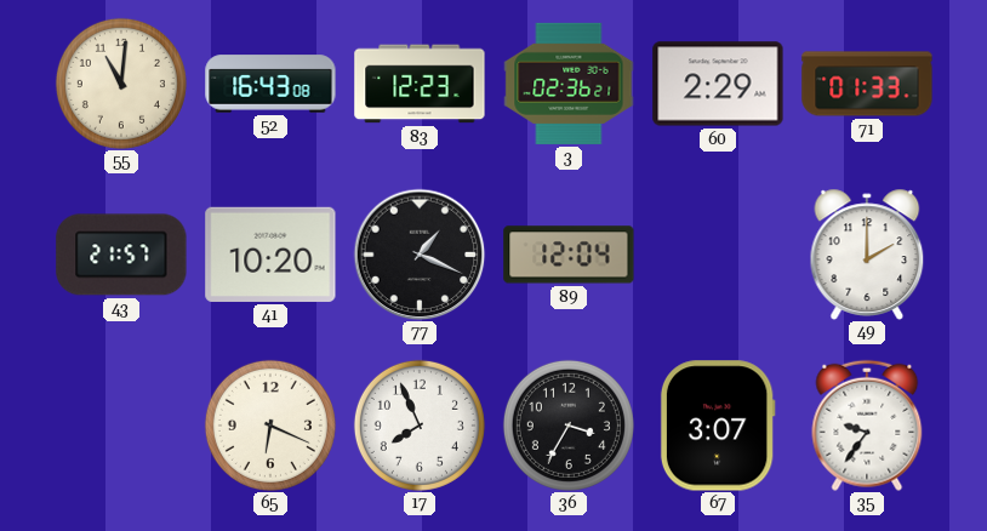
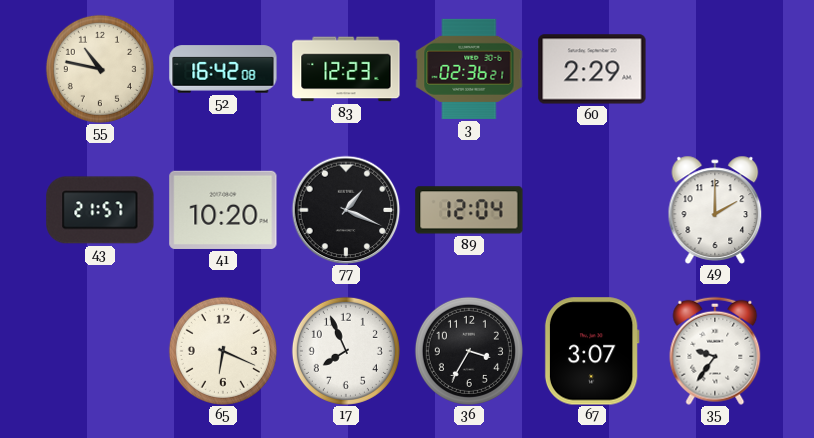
55: 11:01 -> 10:47 (100, 69)
52: 16:43 -> 16:42 (223, 69)
71: 01:33 -> none (867, 84)
